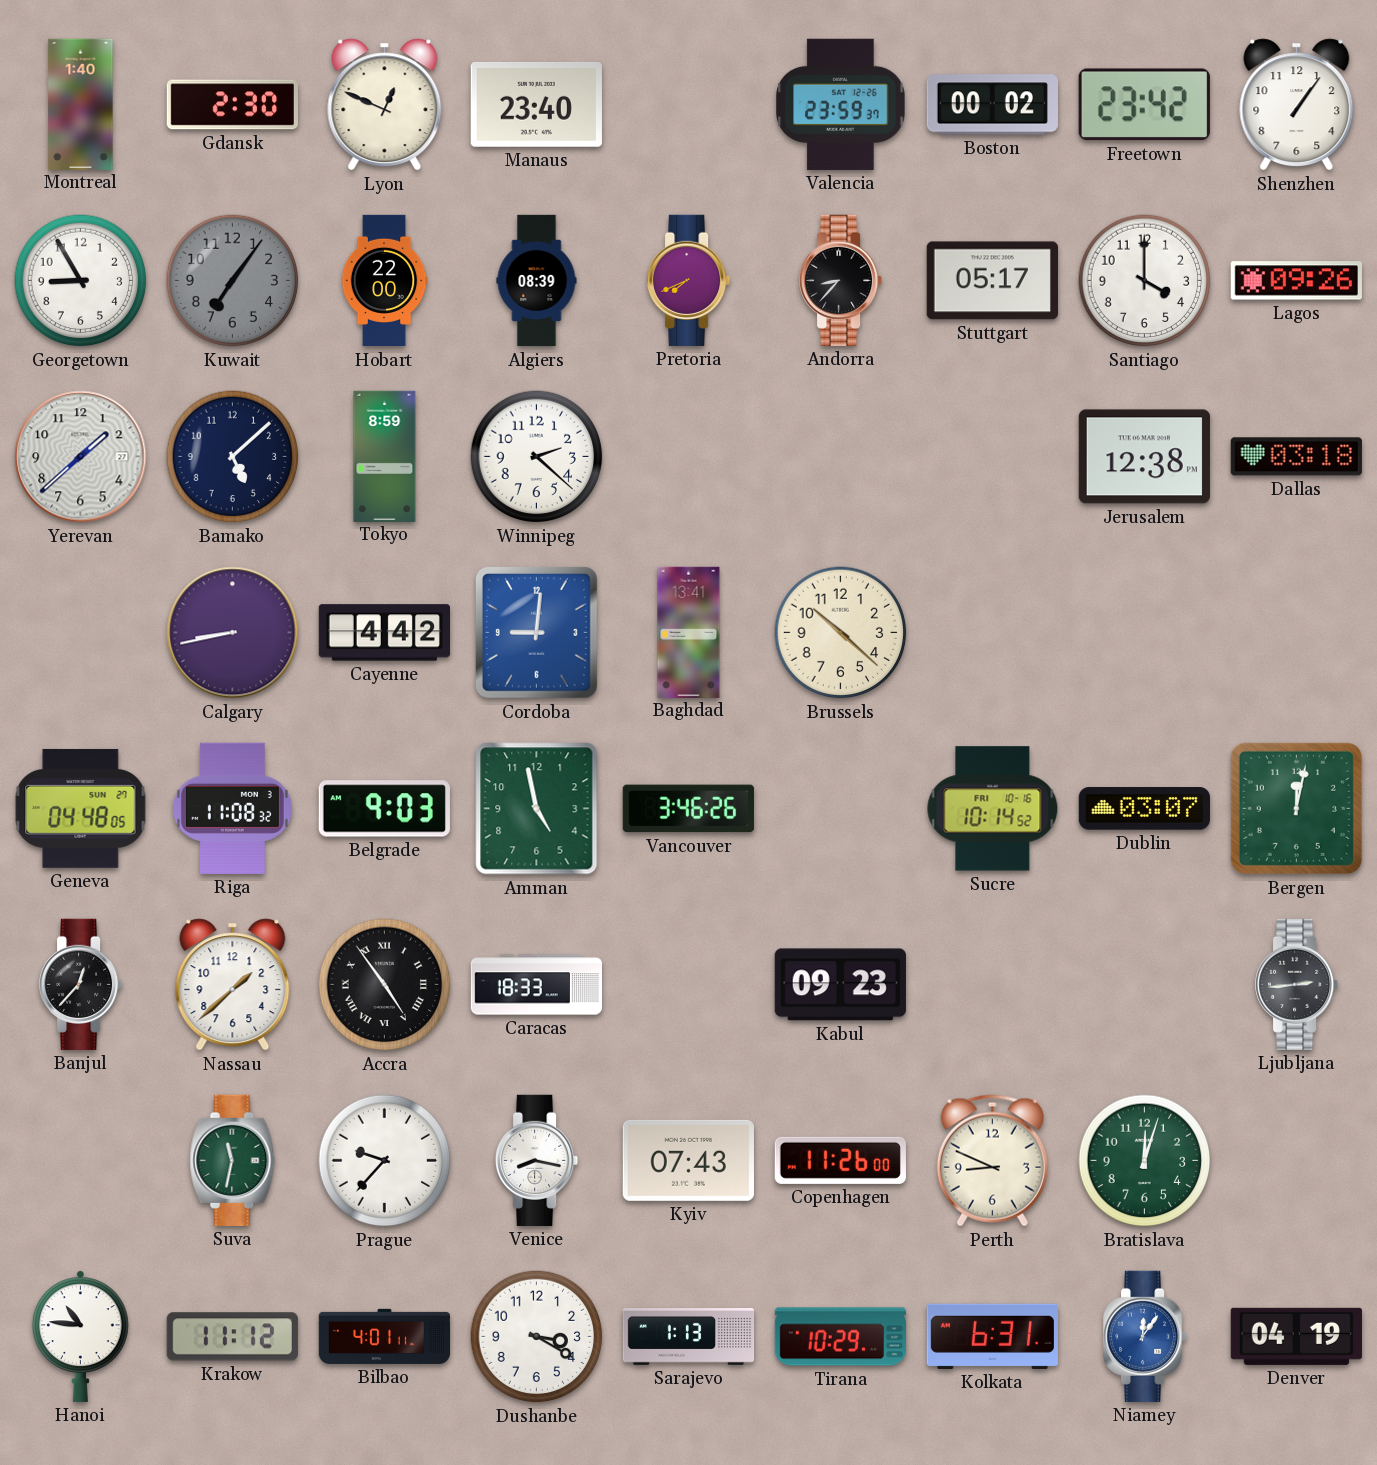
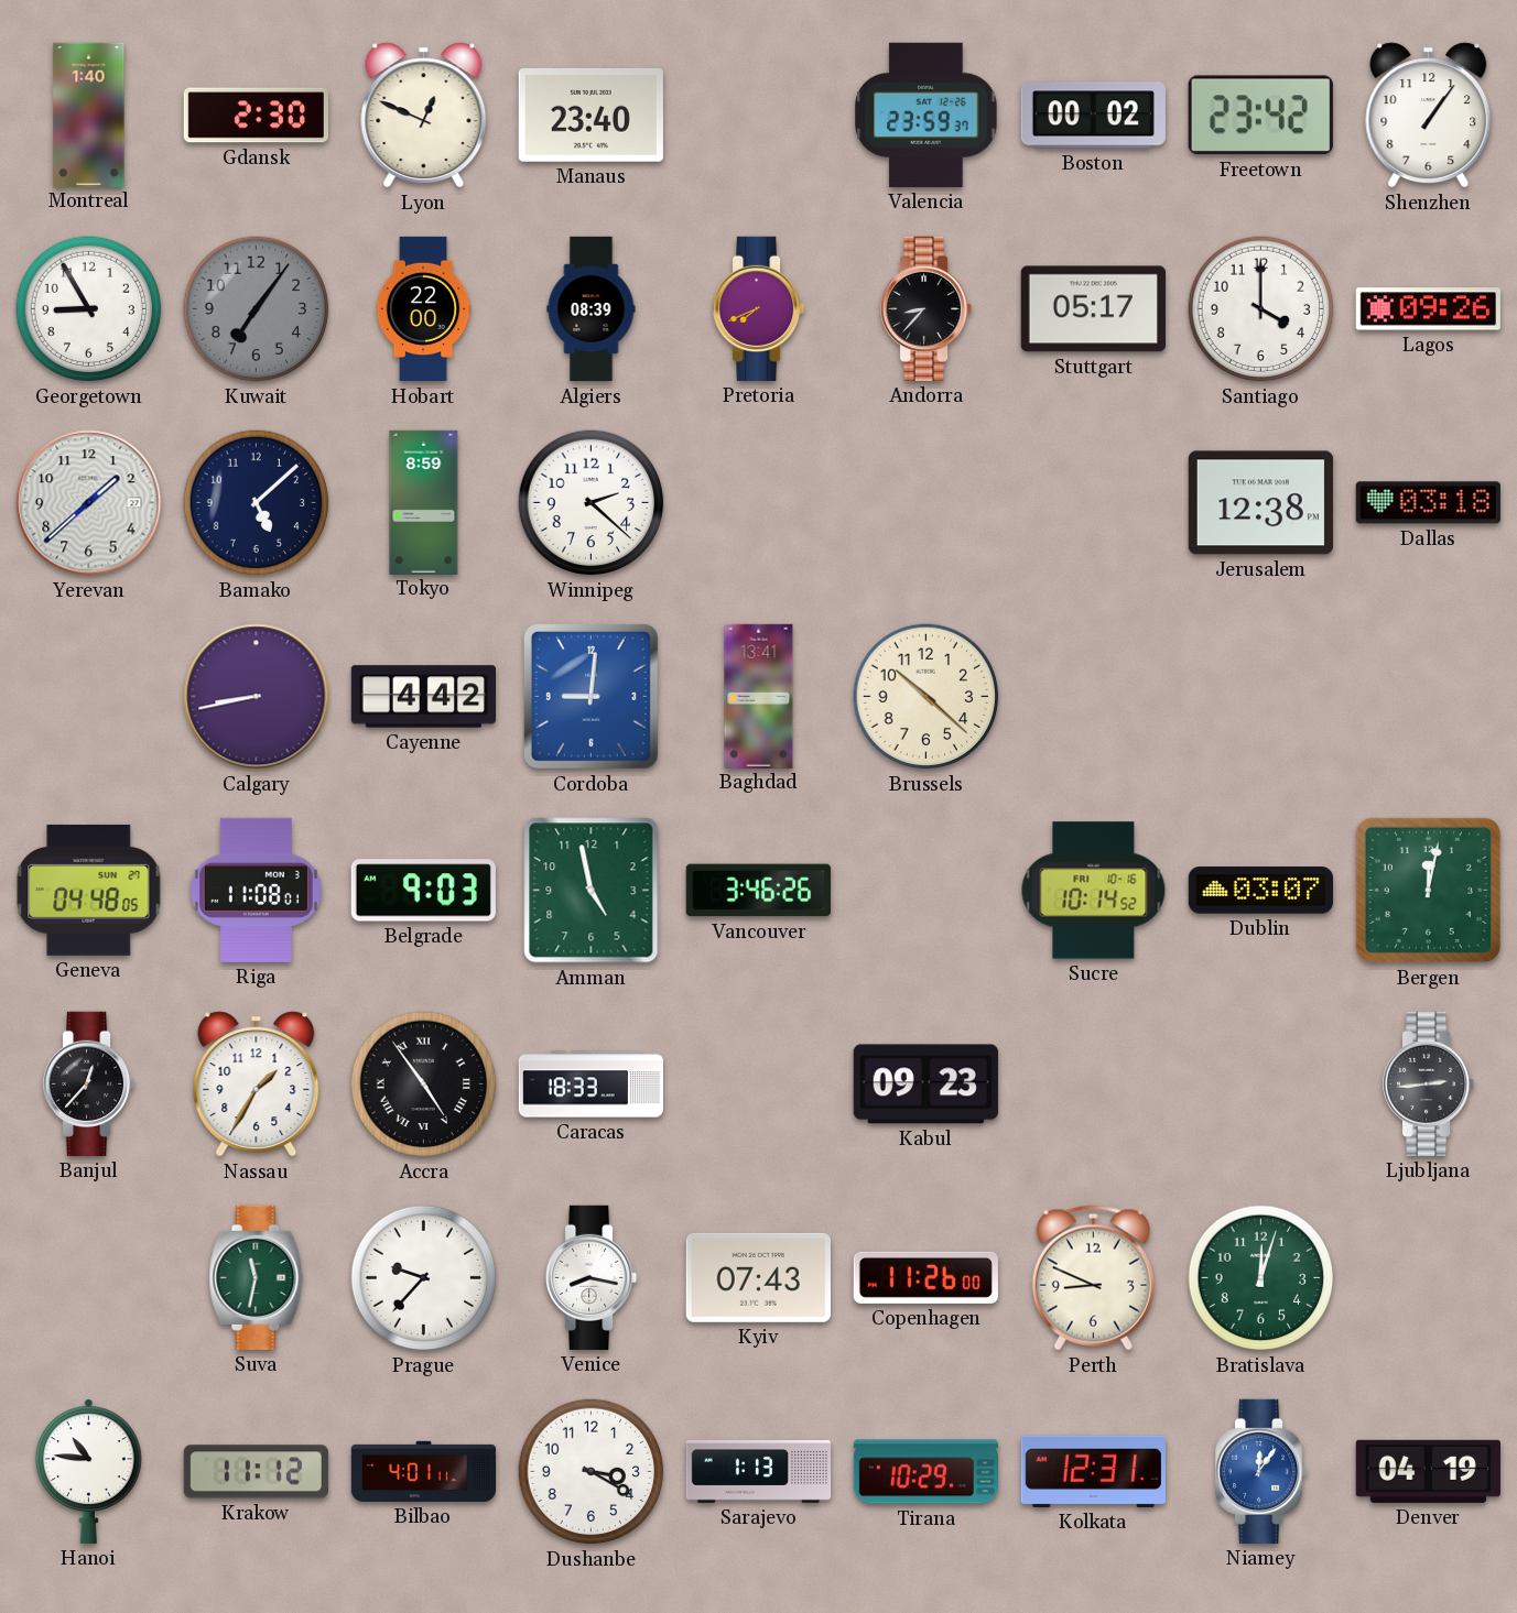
Riga: 11:08:32 -> 11:08:01 (256, 890)
Nassau: 1:38 -> 1:35 (257, 1085)
Kolkata: 6:31 -> 12:31 (1093, 1471)
